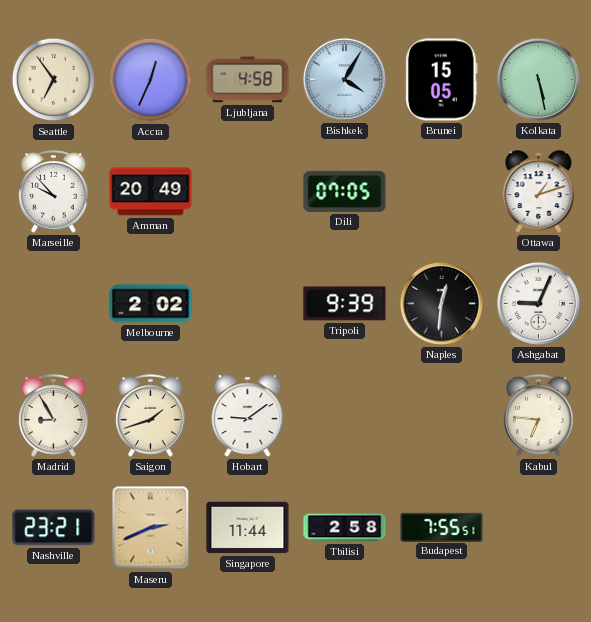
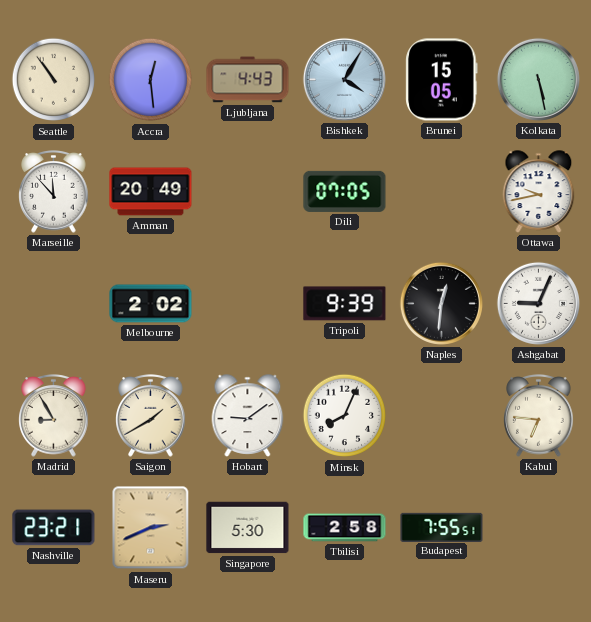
Seattle: 6:54 -> 10:54 (54, 80)
Accra: 12:34 -> 12:29 (151, 80)
Ljubljana: 4:58 -> 4:43 (248, 80)
Marseille: 9:53 -> 11:53 (54, 192)
Ottawa: 1:12 -> 9:43 (539, 192)
Saigon: 1:42 -> 1:40 (151, 416)
Minsk: none -> 8:04 (345, 416)
Singapore: 11:44 -> 5:30 (248, 528)
